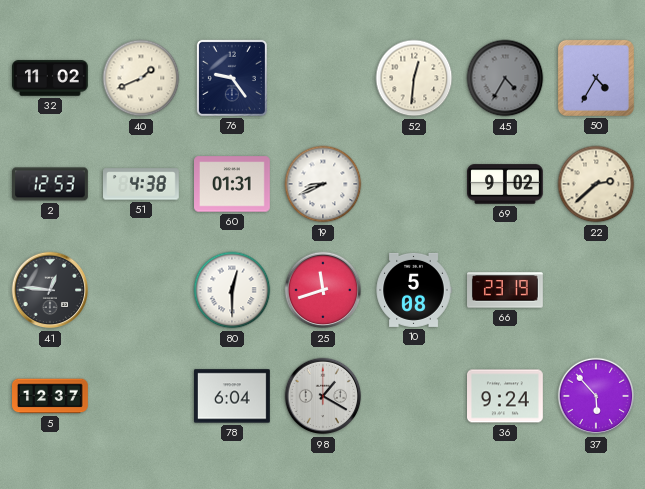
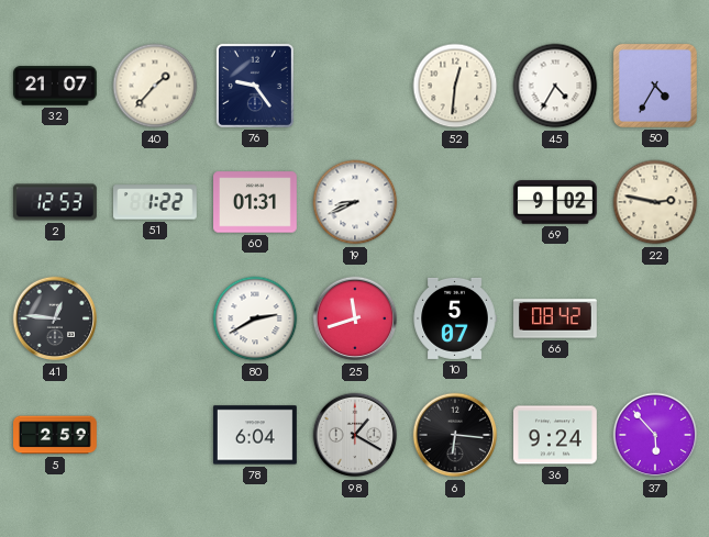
32: 11:02 -> 21:07 (56, 86)
40: 1:41 -> 1:37 (155, 86)
45 dial: grey -> white (555, 86)
51: 4:38 -> 1:22 (156, 202)
22: 2:38 -> 2:47 (655, 202)
80: 12:30 -> 2:40 (255, 318)
10: 5:08 -> 5:07 (455, 318)
66: 23:19 -> 08:42 (556, 318)
5: 12:37 -> 2:59 (56, 435)
6: none -> 6:16 (455, 435)
